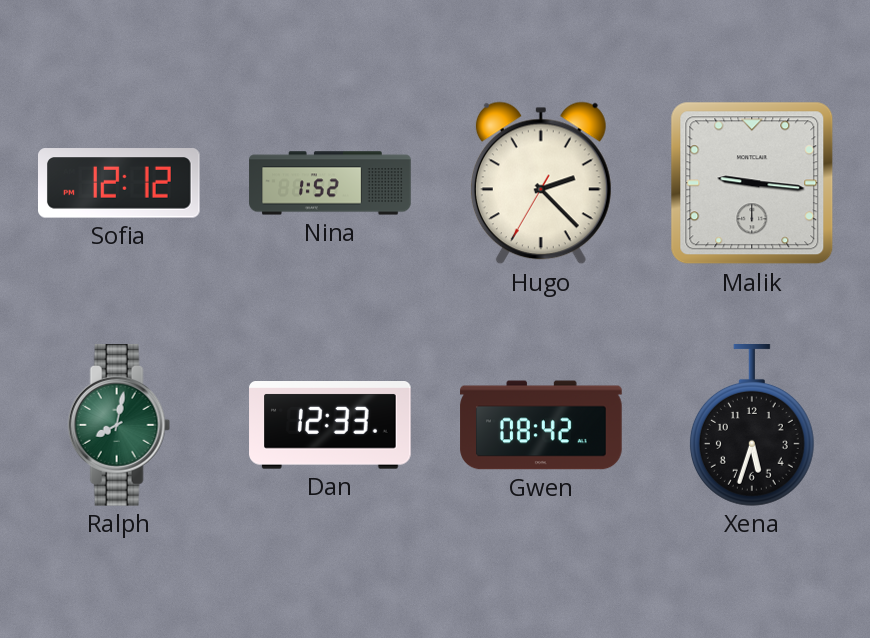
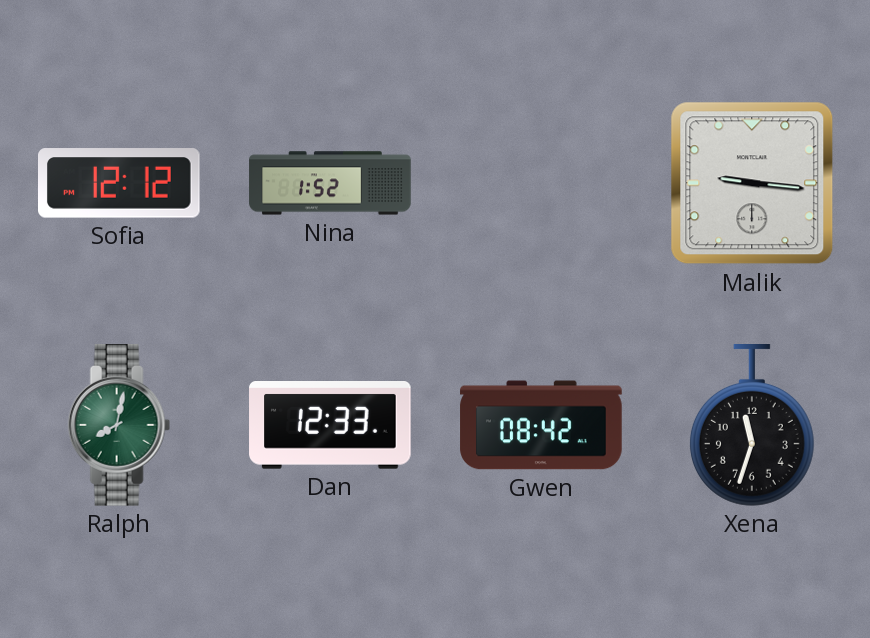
Hugo: 2:22 -> none (541, 183)
Xena: 5:33 -> 11:33 (752, 426)
